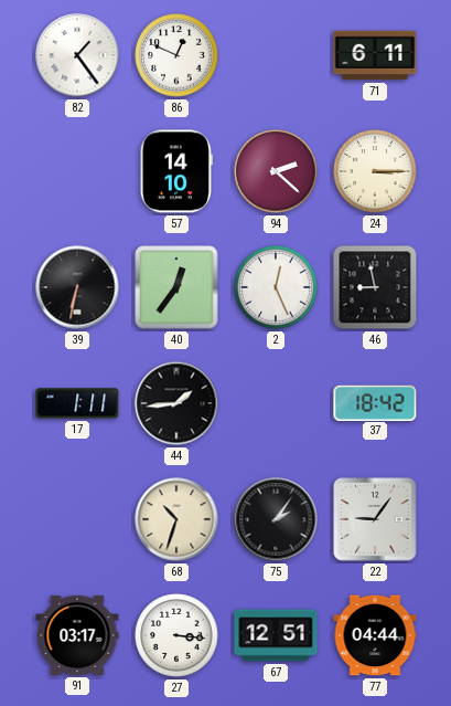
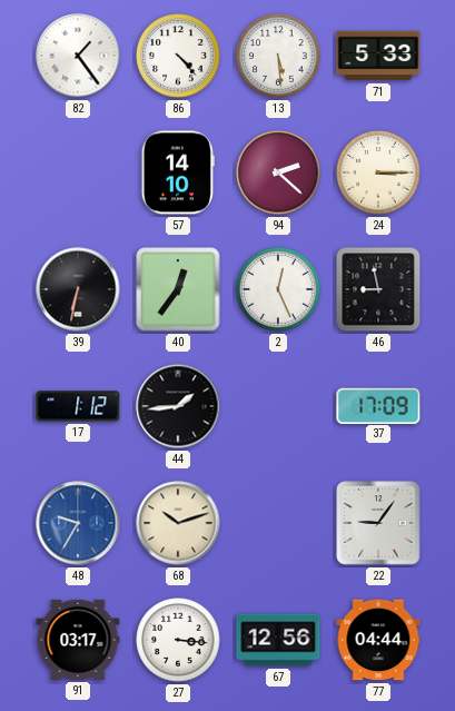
86: 12:49 -> 4:23 (178, 56)
13: none -> 5:29 (278, 56)
71: 6:11 -> 5:33 (378, 56)
17: 1:11 -> 1:12 (78, 406)
37: 18:42 -> 17:09 (378, 405)
48: none -> 9:35 (78, 523)
68: 10:33 -> 10:12 (178, 523)
75: 2:06 -> none (276, 519)
67: 12:51 -> 12:56 (278, 640)
